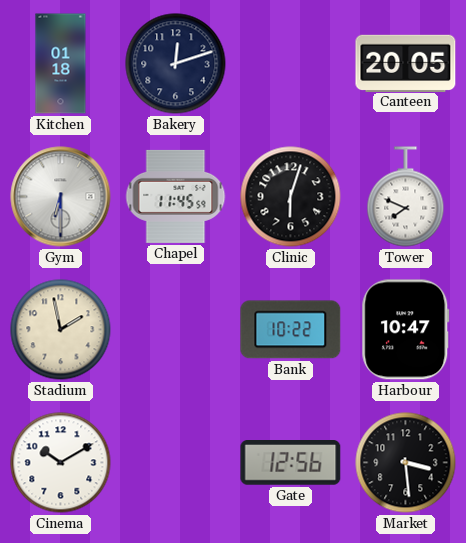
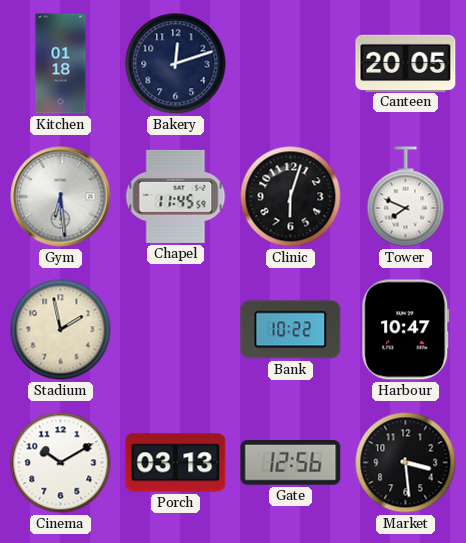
Gym: 6:30 -> 6:29 (61, 197)
Porch: none -> 03:13 (176, 463)
